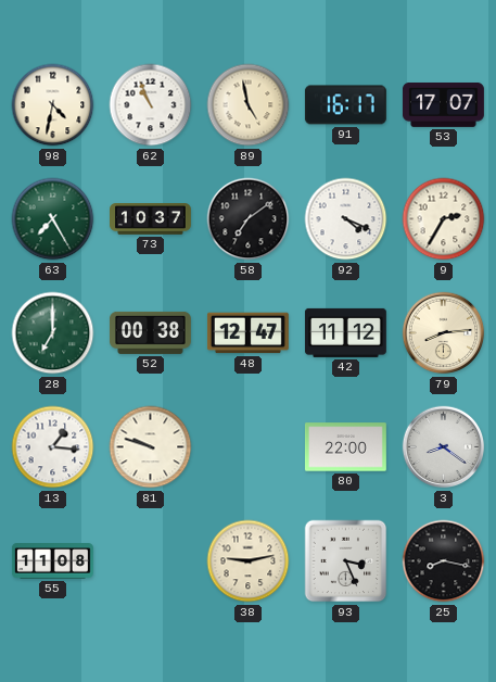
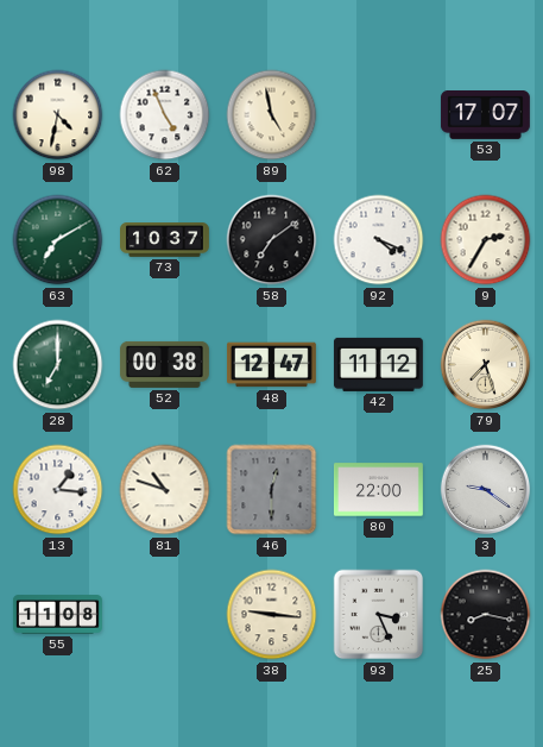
62: 10:56 -> 4:56 (165, 115)
91: 16:17 -> none (345, 105)
63: 7:25 -> 7:10 (58, 240)
79: 8:14 -> 7:27 (486, 365)
81: 9:48 -> 10:48 (165, 490)
46: none -> 12:30 (272, 490)
3: 8:21 -> 9:21 (486, 490)
38: 9:13 -> 9:16 (272, 615)
